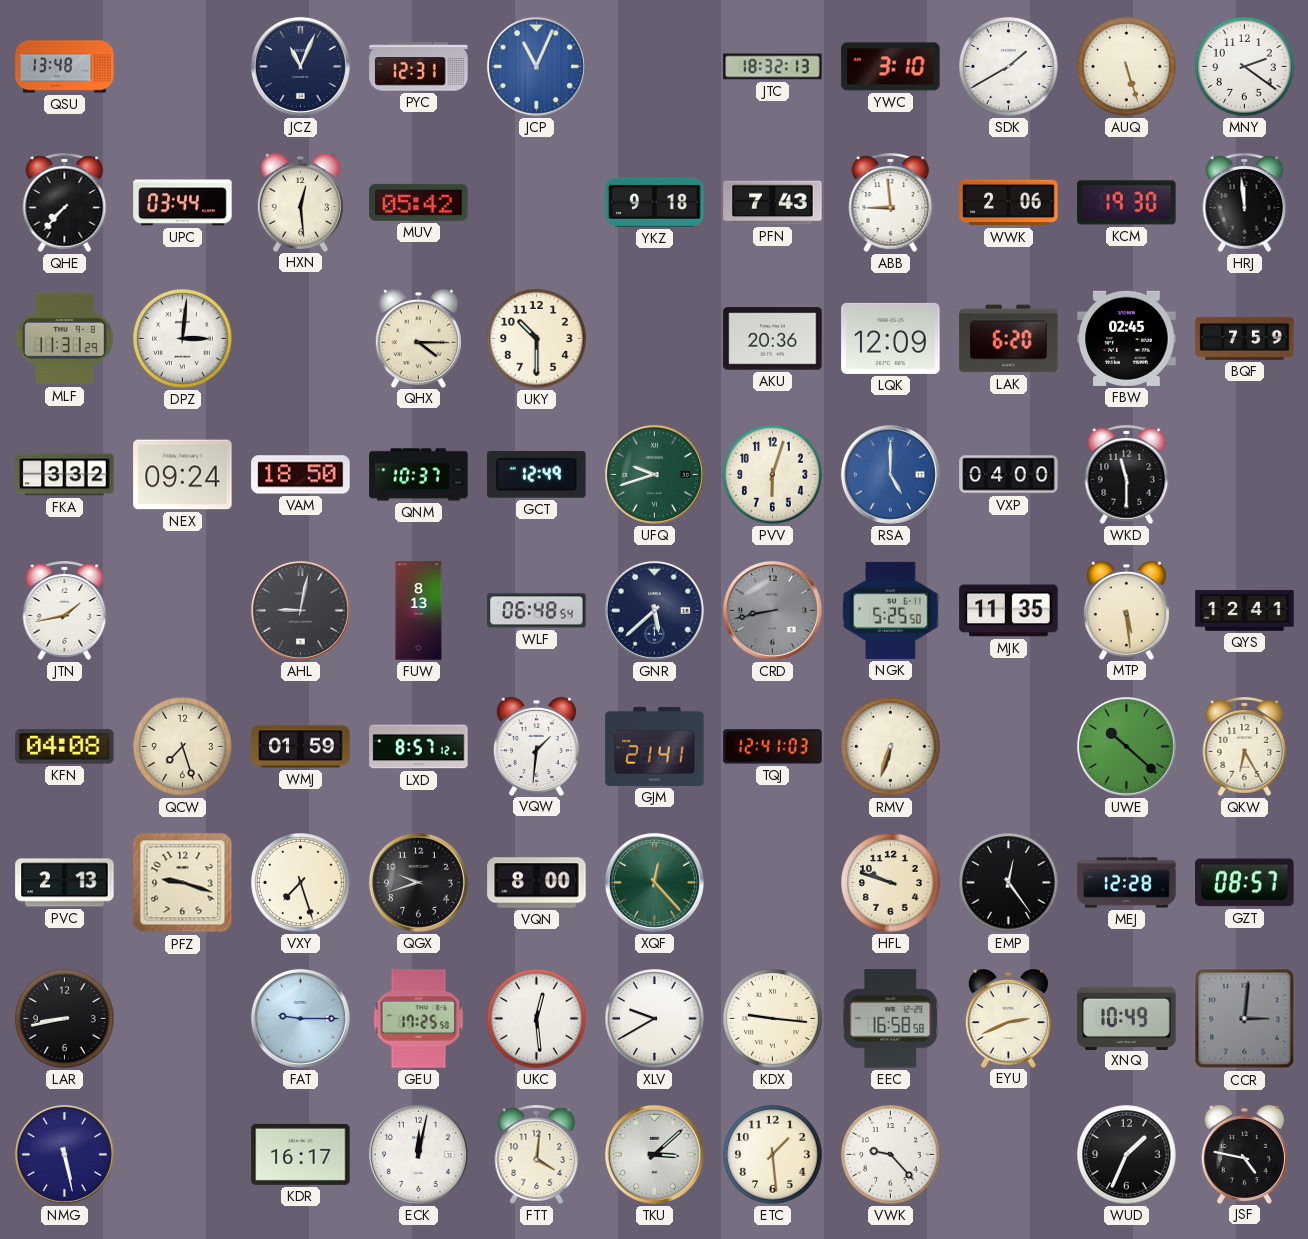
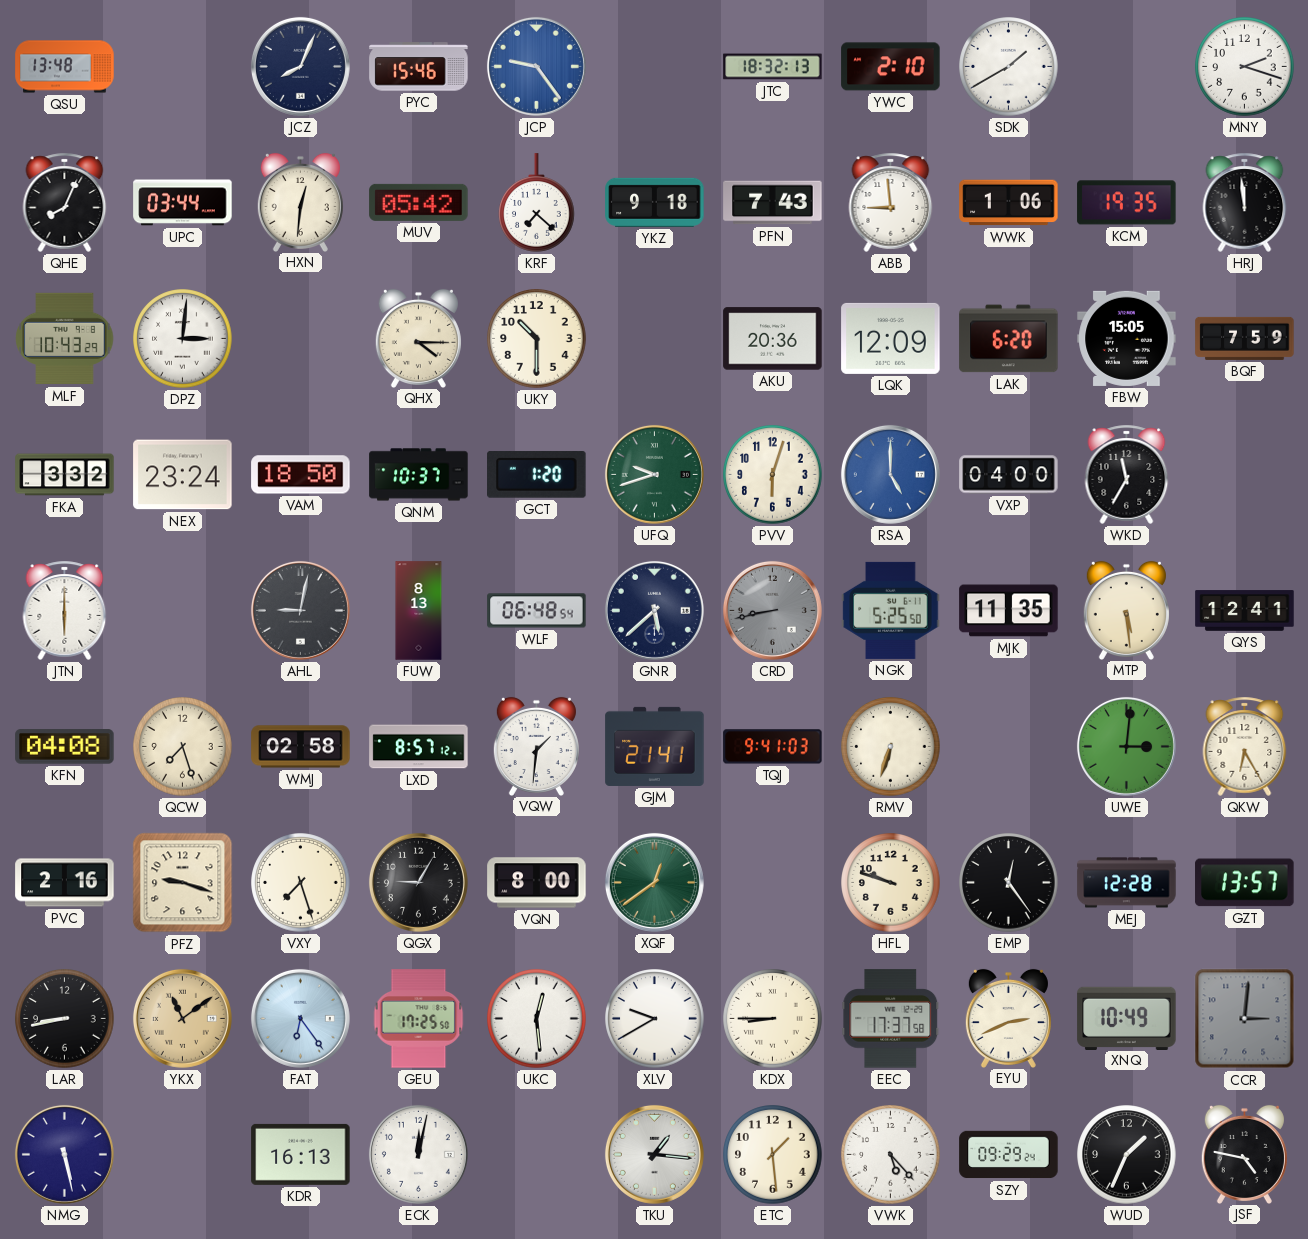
JCZ: 11:04 -> 8:04 (300, 66)
PYC: 12:31 -> 15:46 (419, 67)
JCP: 11:04 -> 9:24 (536, 66)
YWC: 3:10 -> 2:10 (891, 67)
AUQ: 5:27 -> none (1127, 67)
MNY: 2:21 -> 2:18 (1245, 67)
QHE: 7:37 -> 8:04 (65, 202)
HXN: 12:29 -> 12:31 (300, 202)
KRF: none -> 7:22 (537, 203)
WWK: 2:06 -> 1:06 (1009, 203)
KCM: 19:30 -> 19:35 (1127, 203)
MLF: 11:31 -> 10:43 (65, 339)
FBW: 02:45 -> 15:05 (1127, 338)
NEX: 09:24 -> 23:24 (183, 475)
GCT: 12:49 -> 1:20 (537, 474)
WKD: 11:30 -> 11:35 (1127, 474)
JTN: 1:43 -> 6:00 (65, 610)
WMJ: 01:59 -> 02:58 (301, 747)
TQJ: 12:41 -> 9:41 (773, 747)
UWE: 10:22 -> 3:01 (1126, 746)
PVC: 2:13 -> 2:16 (65, 883)
QGX: 9:42 -> 9:05 (418, 882)
XQF: 12:23 -> 12:39 (654, 882)
GZT: 08:57 -> 13:57 (1245, 883)
YKX: none -> 11:09 (182, 1018)
FAT: 9:15 -> 6:24 (300, 1018)
KDX: 9:16 -> 8:45 (773, 1019)
EEC: 16:58 -> 17:37 (891, 1019)
KDR: 16:17 -> 16:13 (301, 1154)
FTT: 4:01 -> none (537, 1154)
TKU: 3:08 -> 1:16 (654, 1154)
VWK: 9:23 -> 5:23 (891, 1155)
SZY: none -> 09:29 (1009, 1155)
